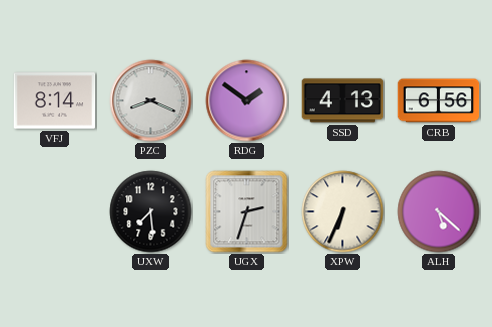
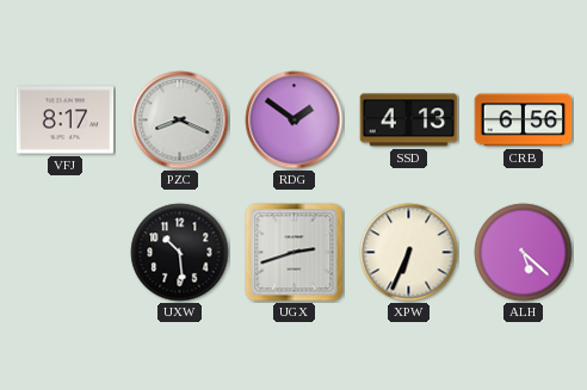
VFJ: 8:14 -> 8:17 (66, 120)
UXW: 7:29 -> 10:29 (180, 253)
UGX: 2:33 -> 2:42 (295, 253)
